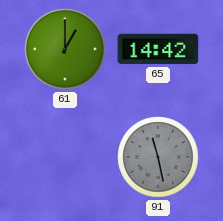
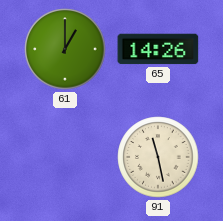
65: 14:42 -> 14:26 (158, 49)
91 dial: grey -> cream (158, 157)
